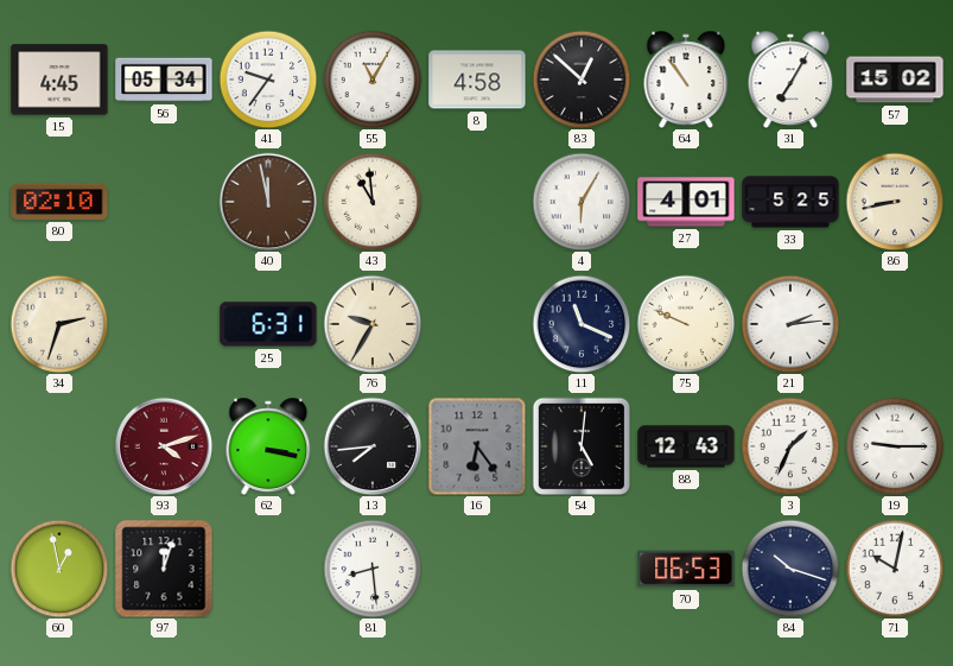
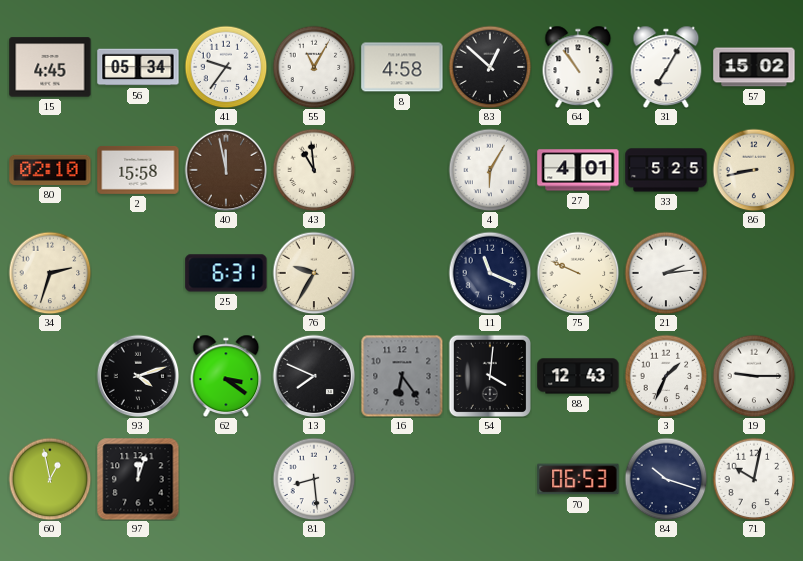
2: none -> 15:58 (138, 170)
93 dial: burgundy -> black (138, 376)
62: 3:17 -> 3:21 (226, 375)
13: 7:44 -> 7:49 (314, 376)
54: 5:01 -> 4:01 (489, 375)
